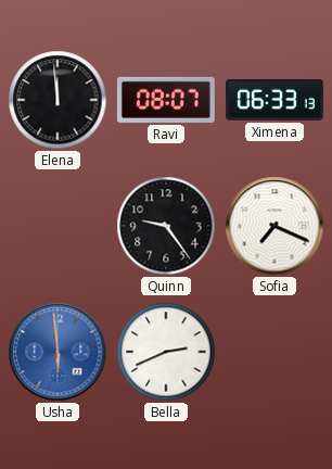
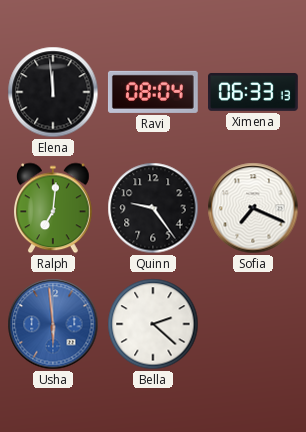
Ravi: 08:07 -> 08:04 (153, 92)
Ralph: none -> 7:01 (54, 208)
Bella: 2:41 -> 2:22 (153, 324)
